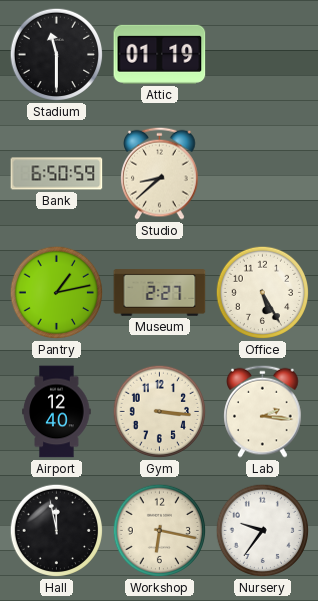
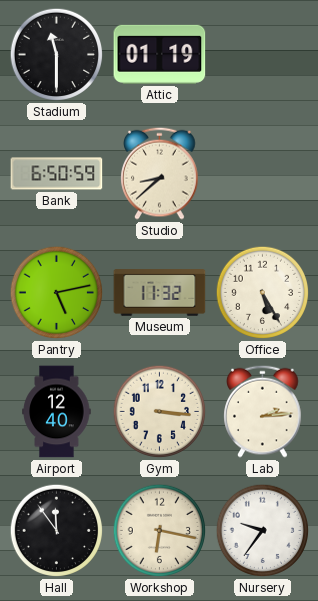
Pantry: 1:13 -> 5:13 (57, 293)
Museum: 2:27 -> 11:32 (160, 293)
Lab: 2:16 -> 2:14 (263, 411)
Hall: 11:58 -> 11:54 (57, 531)
